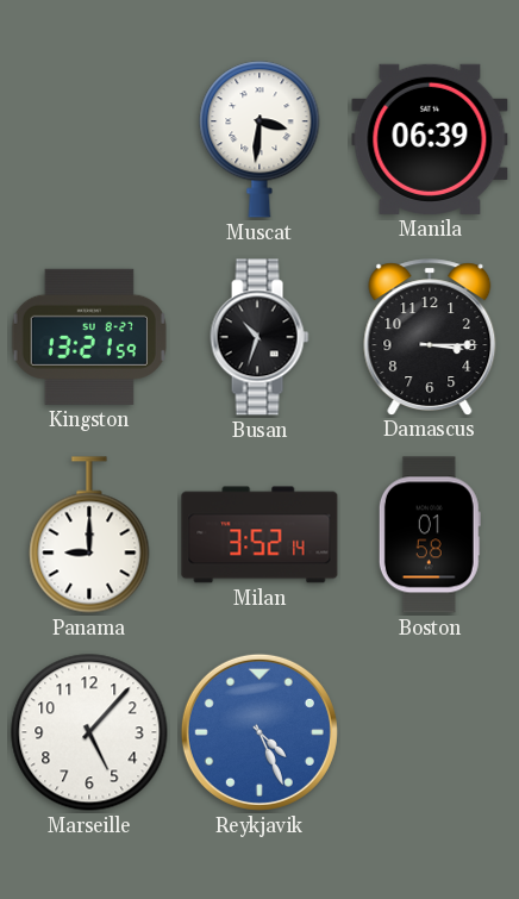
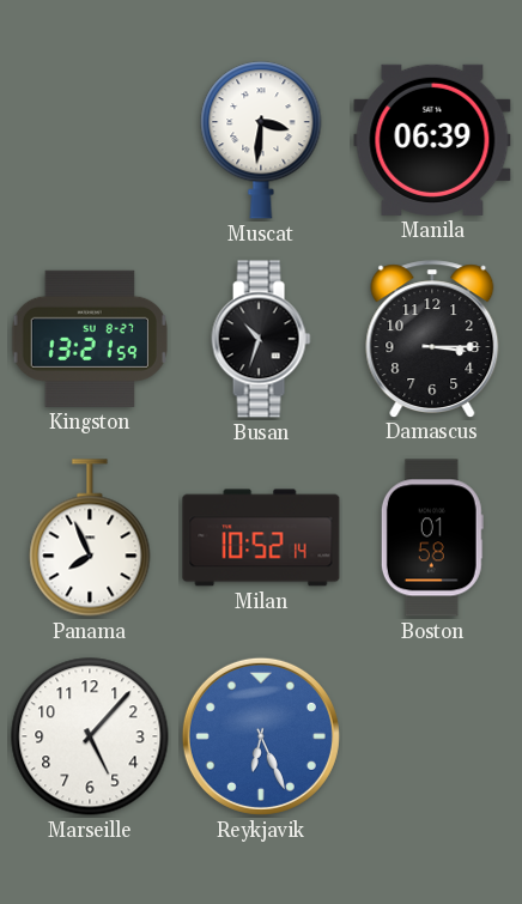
Panama: 9:00 -> 7:56 (90, 538)
Milan: 3:52 -> 10:52 (261, 538)
Reykjavik: 4:26 -> 6:26 (261, 736)
